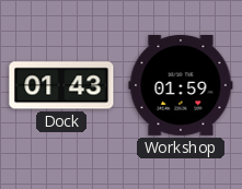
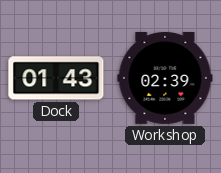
Workshop: 01:59 -> 02:39 (165, 78)
